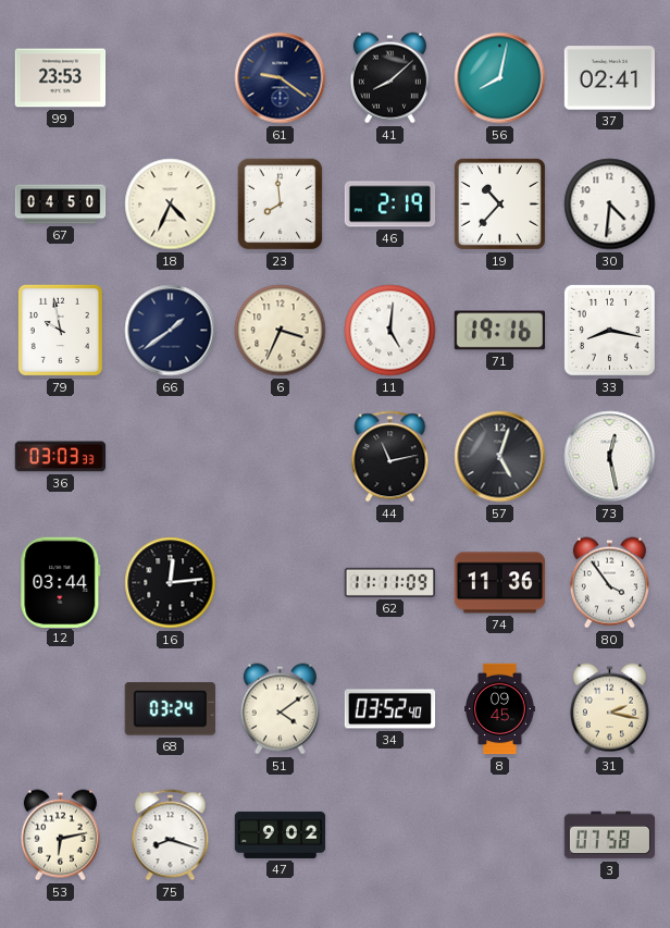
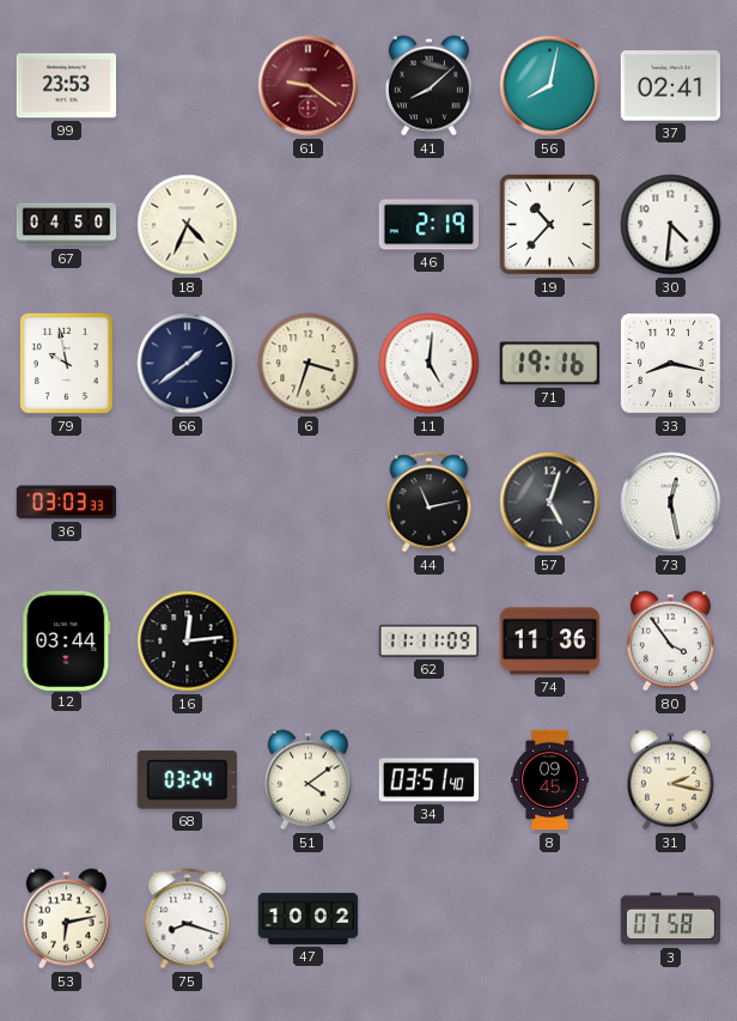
61 dial: navy -> burgundy (309, 86)
23: 7:59 -> none (281, 205)
6: 3:34 -> 3:33 (309, 364)
34: 03:52 -> 03:51 (430, 780)
47: 9:02 -> 10:02 (309, 918)
